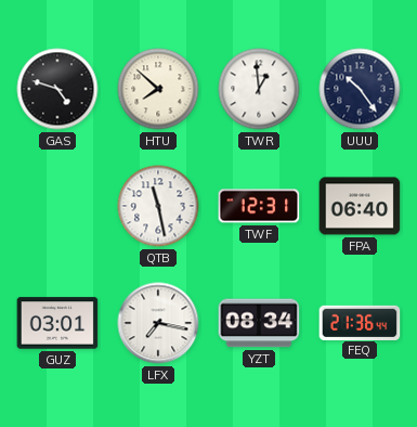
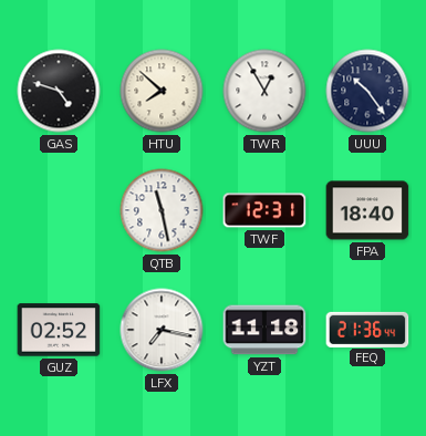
TWR: 12:59 -> 12:55 (264, 91)
FPA: 06:40 -> 18:40 (367, 210)
GUZ: 03:01 -> 02:52 (59, 330)
YZT: 08:34 -> 11:18 (264, 330)
